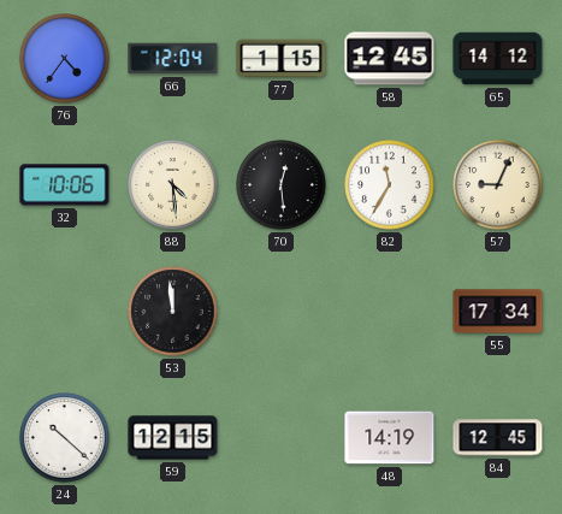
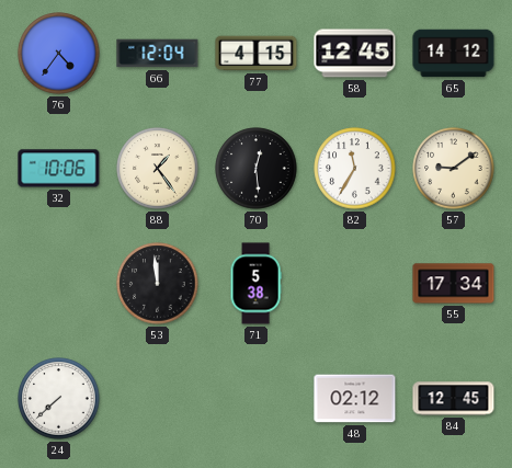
77: 1:15 -> 4:15 (257, 54)
88: 4:29 -> 1:24 (158, 169)
57: 9:04 -> 9:09 (454, 169)
71: none -> 5:38 (255, 284)
24: 10:22 -> 7:38 (59, 399)
59: 12:15 -> none (173, 438)
48: 14:19 -> 02:12 (355, 399)
